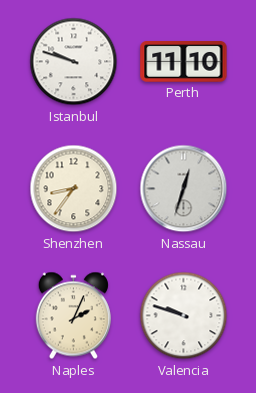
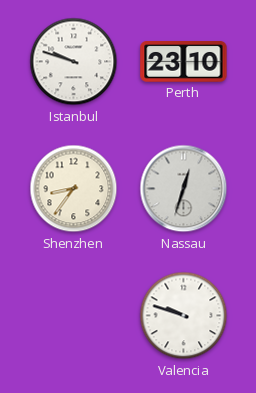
Perth: 11:10 -> 23:10 (184, 62)
Naples: 2:04 -> none (73, 316)
